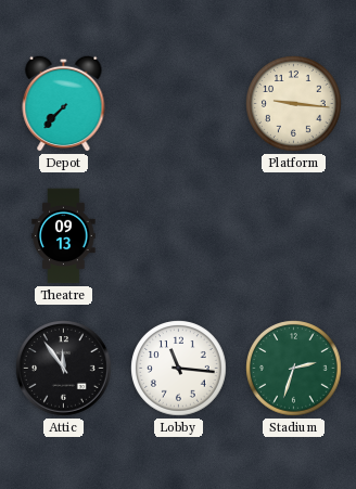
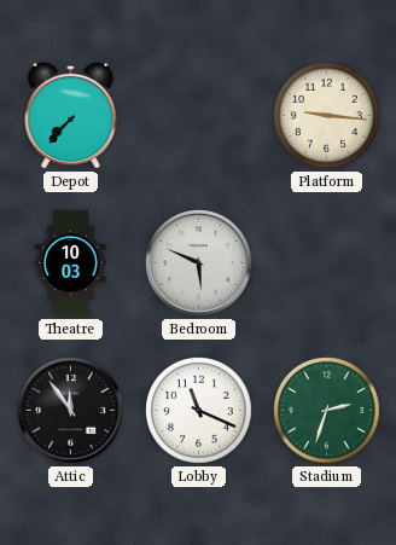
Theatre: 09:13 -> 10:03 (71, 263)
Bedroom: none -> 5:49 (199, 263)
Lobby: 11:16 -> 11:19 (199, 411)
